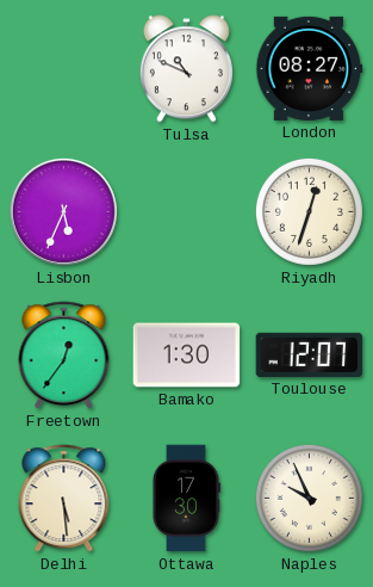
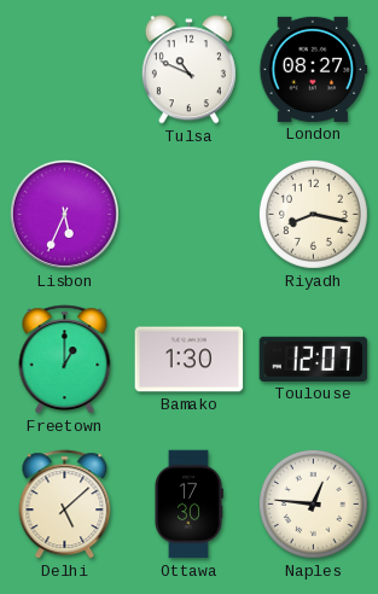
Riyadh: 12:33 -> 8:17 (313, 214)
Freetown: 12:36 -> 1:00 (65, 360)
Delhi: 5:29 -> 5:08 (65, 505)
Naples: 9:56 -> 12:46 (313, 503)
